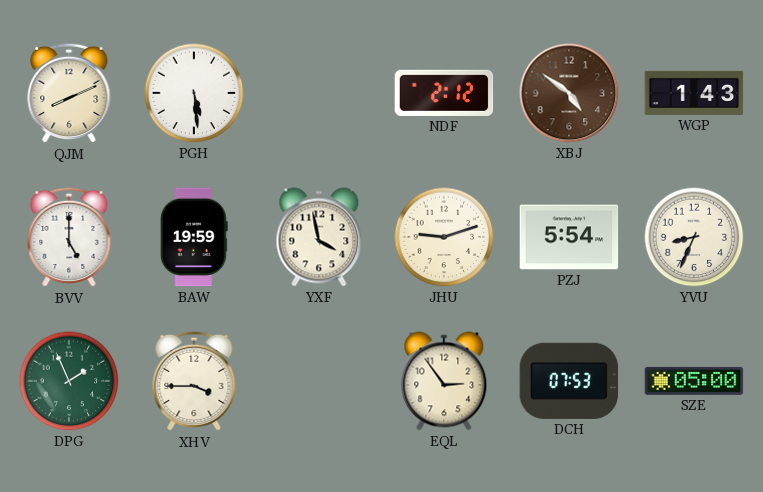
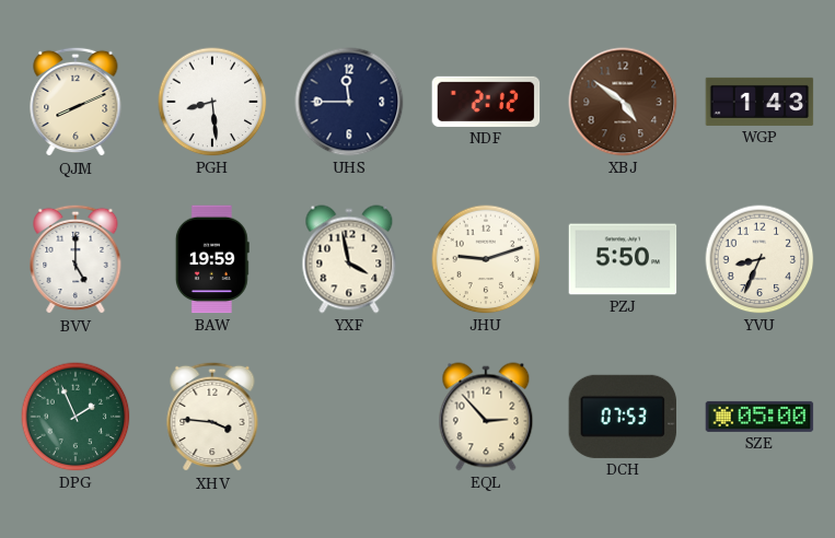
PGH: 5:29 -> 8:29 (212, 102)
UHS: none -> 11:45 (349, 102)
PZJ: 5:54 -> 5:50 (623, 259)
XHV: 3:45 -> 3:46 (212, 417)
EQL: 2:54 -> 2:53 (486, 417)
